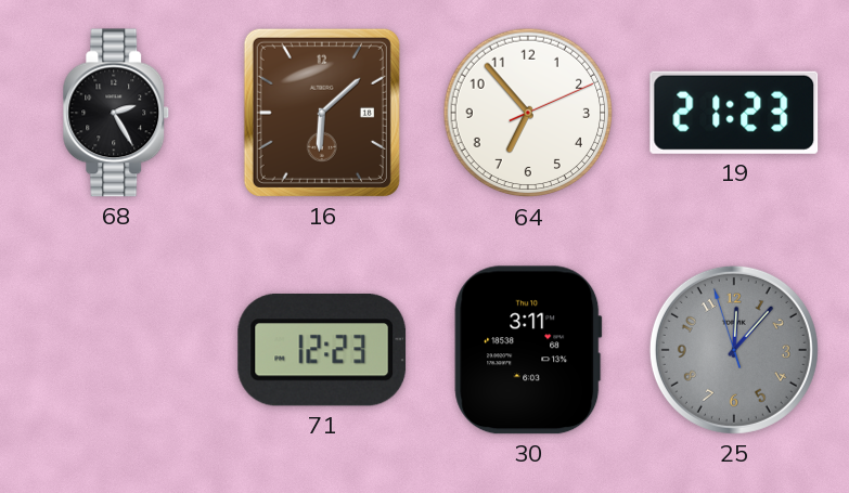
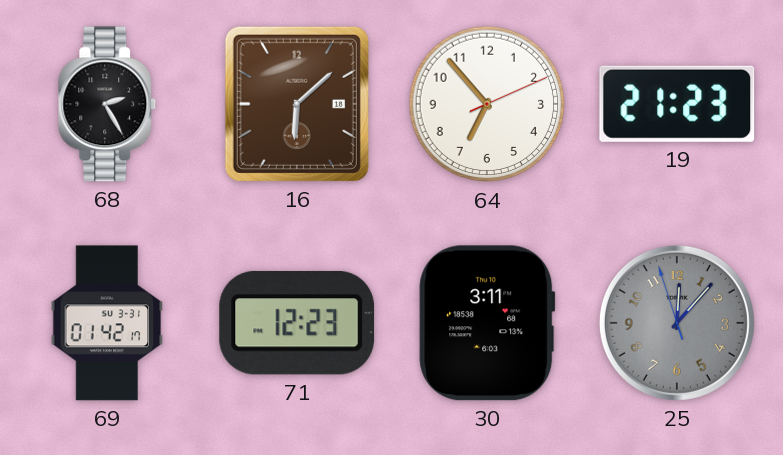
69: none -> 01:42 (107, 323)
